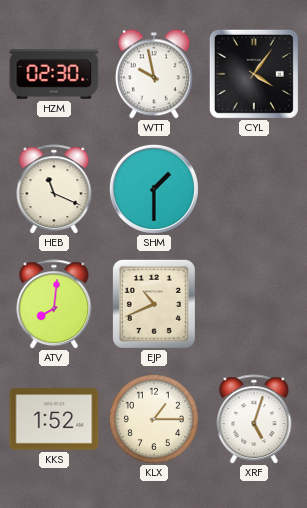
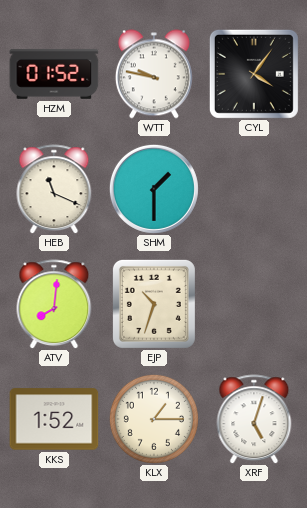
HZM: 02:30 -> 01:52 (54, 74)
WTT: 9:58 -> 9:47 (154, 74)
EJP: 10:41 -> 10:33 (154, 304)
